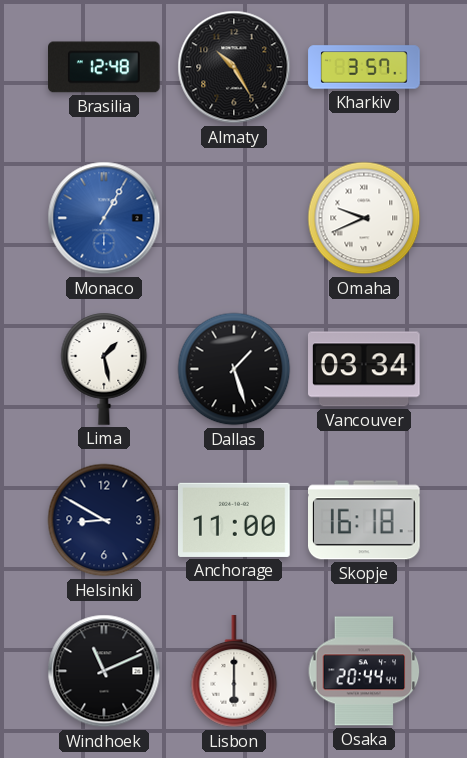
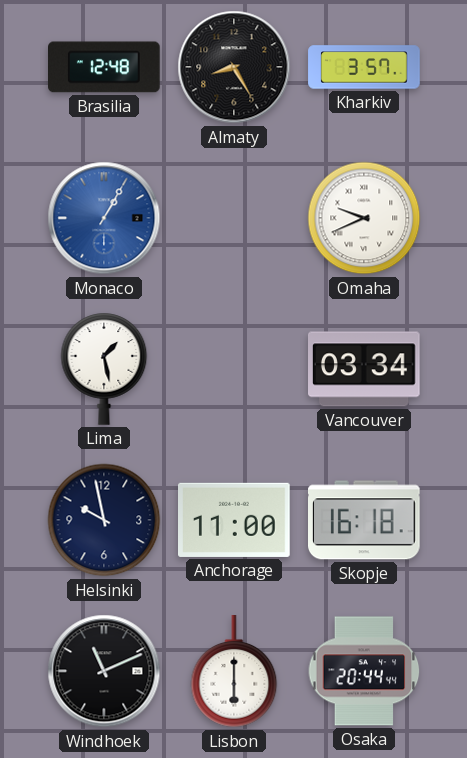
Almaty: 10:25 -> 8:25 (234, 67)
Dallas: 1:27 -> none (234, 369)
Helsinki: 8:50 -> 9:58 (104, 520)
